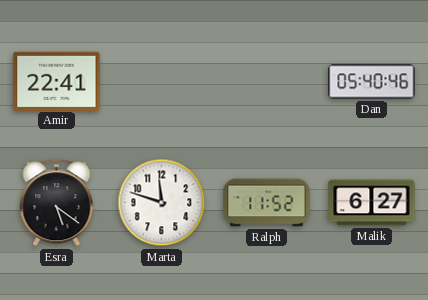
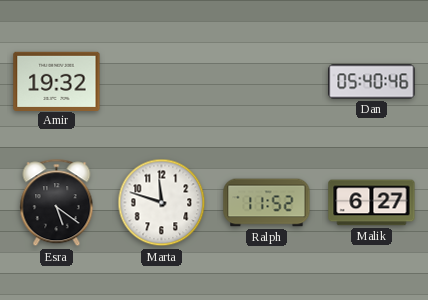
Amir: 22:41 -> 19:32 (57, 81)
